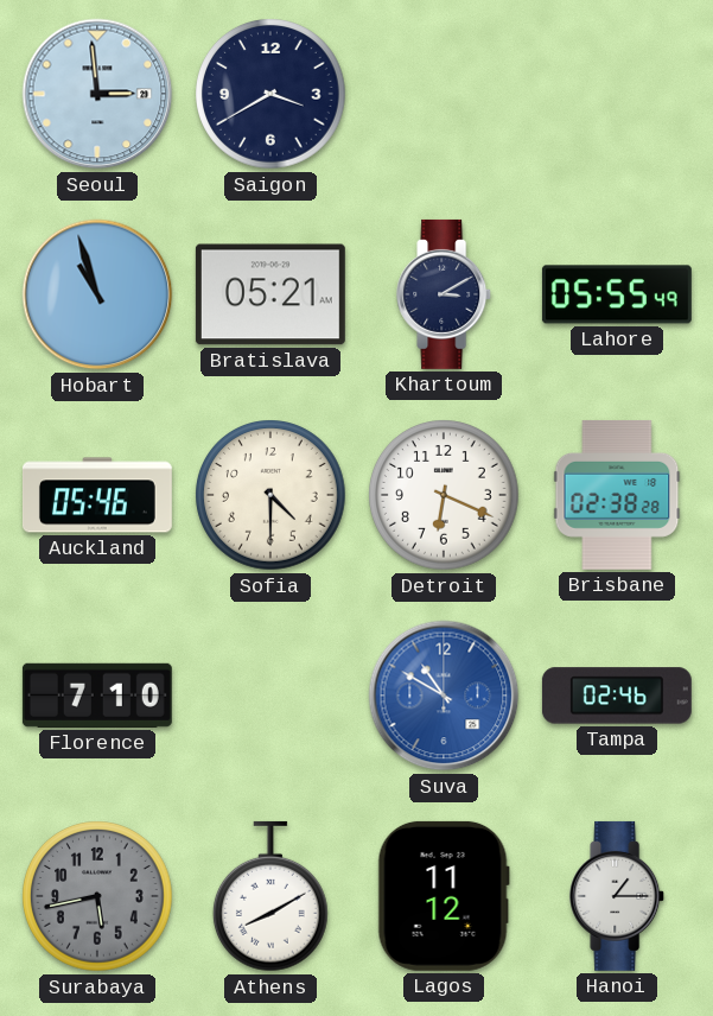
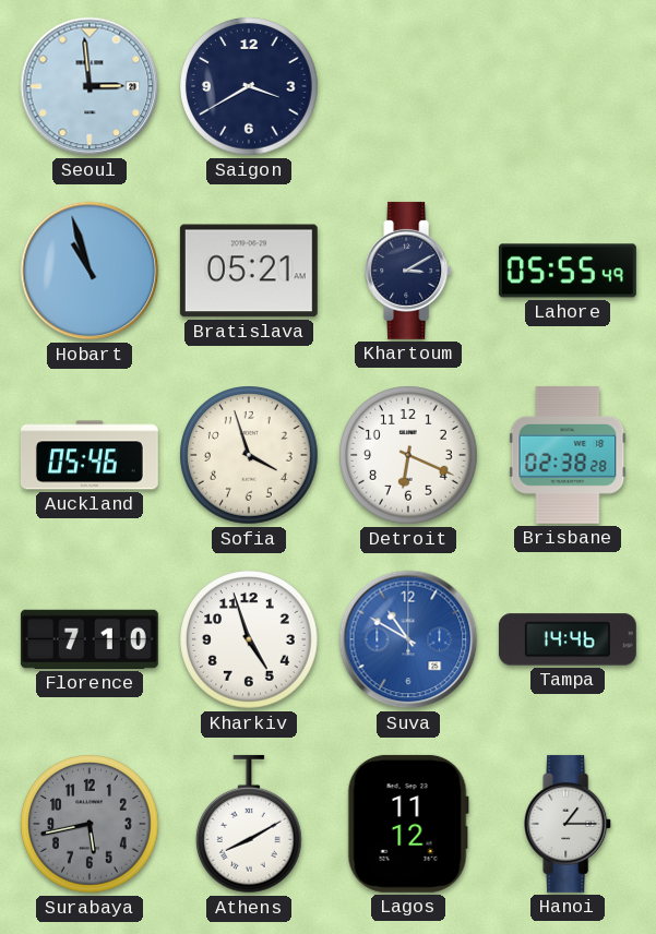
Sofia: 4:30 -> 3:57 (249, 455)
Kharkiv: none -> 4:57 (249, 639)
Tampa: 02:46 -> 14:46 (568, 639)
